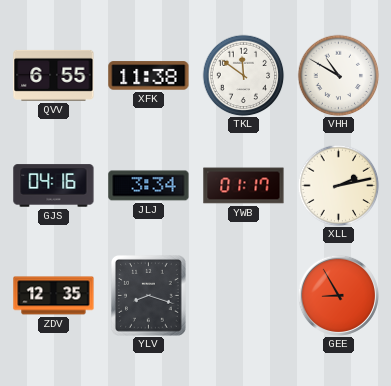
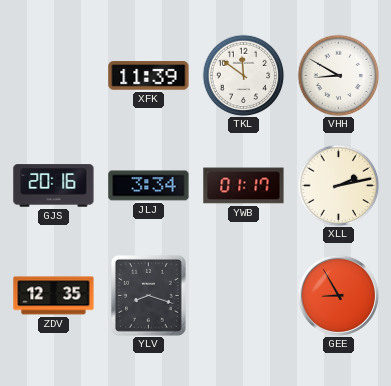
QVV: 6:55 -> none (54, 75)
XFK: 11:38 -> 11:39 (149, 76)
VHH: 10:50 -> 8:50 (338, 75)
GJS: 04:16 -> 20:16 (54, 186)
